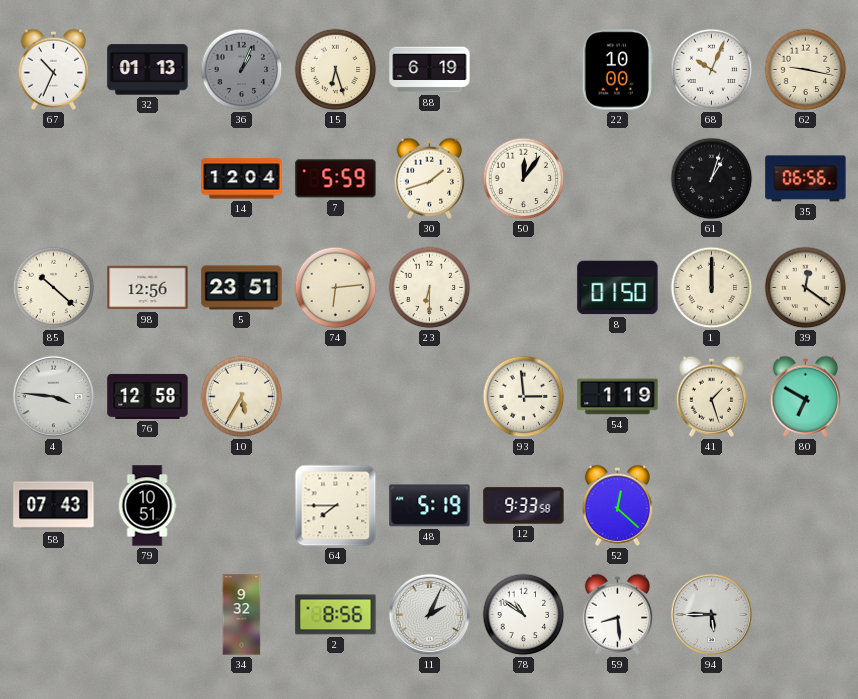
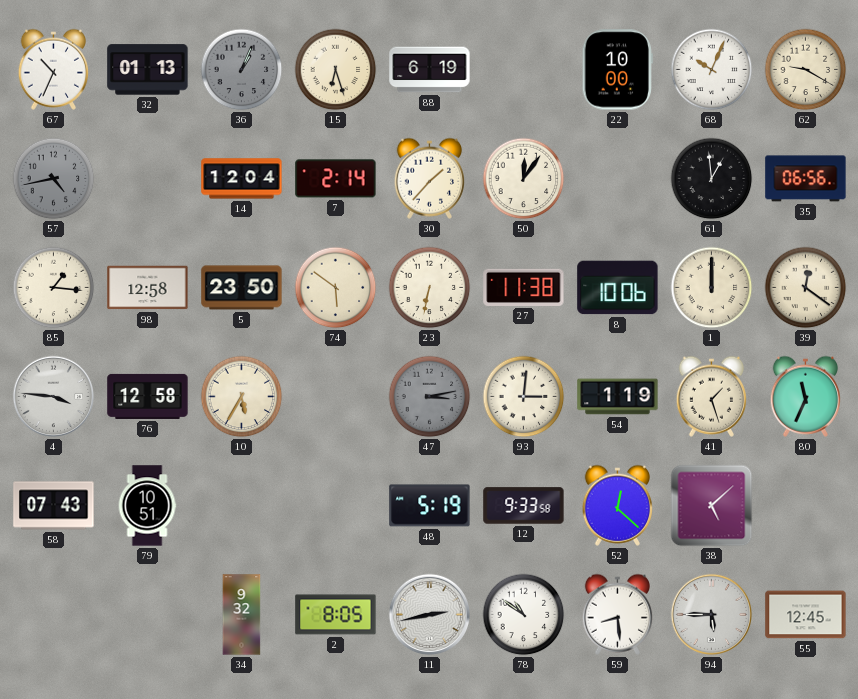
62: 9:17 -> 9:20 (806, 70)
57: none -> 4:43 (54, 179)
7: 5:59 -> 2:14 (336, 179)
30: 1:42 -> 1:37 (429, 178)
61: 1:03 -> 12:59 (712, 179)
85: 10:22 -> 1:16 (54, 288)
98: 12:56 -> 12:58 (148, 288)
5: 23:51 -> 23:50 (242, 288)
74: 6:14 -> 5:51 (336, 288)
23: 6:30 -> 6:32 (430, 288)
27: none -> 11:38 (524, 287)
8: 01:50 -> 10:06 (618, 288)
47: none -> 3:13 (430, 397)
93: 2:59 -> 3:01 (524, 397)
80: 6:50 -> 11:34 (805, 396)
64: 7:45 -> none (336, 506)
38: none -> 5:08 (712, 506)
2: 8:56 -> 8:05 (336, 615)
11: 2:04 -> 2:43 (430, 615)
55: none -> 12:45 (806, 615)
